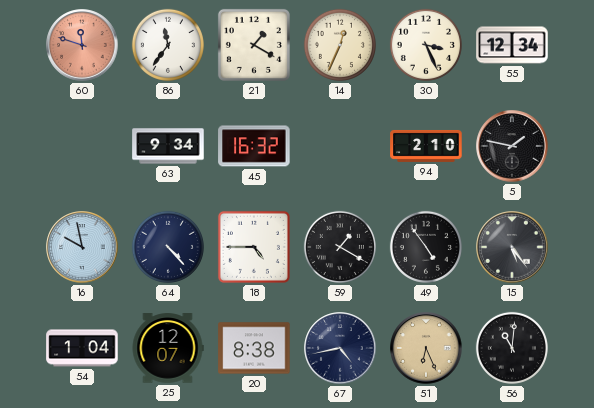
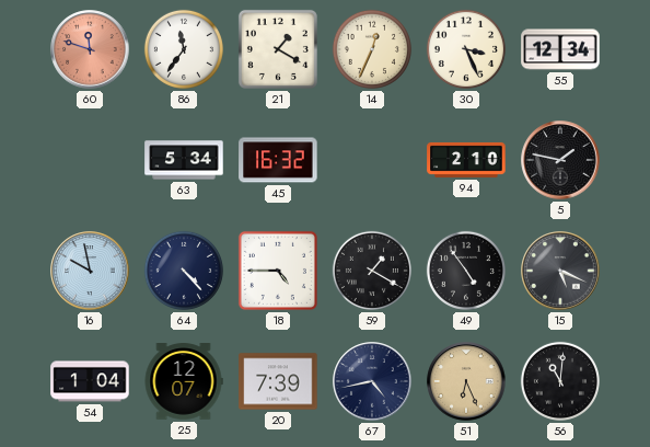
63: 9:34 -> 5:34 (184, 160)
15: 5:24 -> 5:19 (560, 271)
20: 8:38 -> 7:39 (278, 381)
